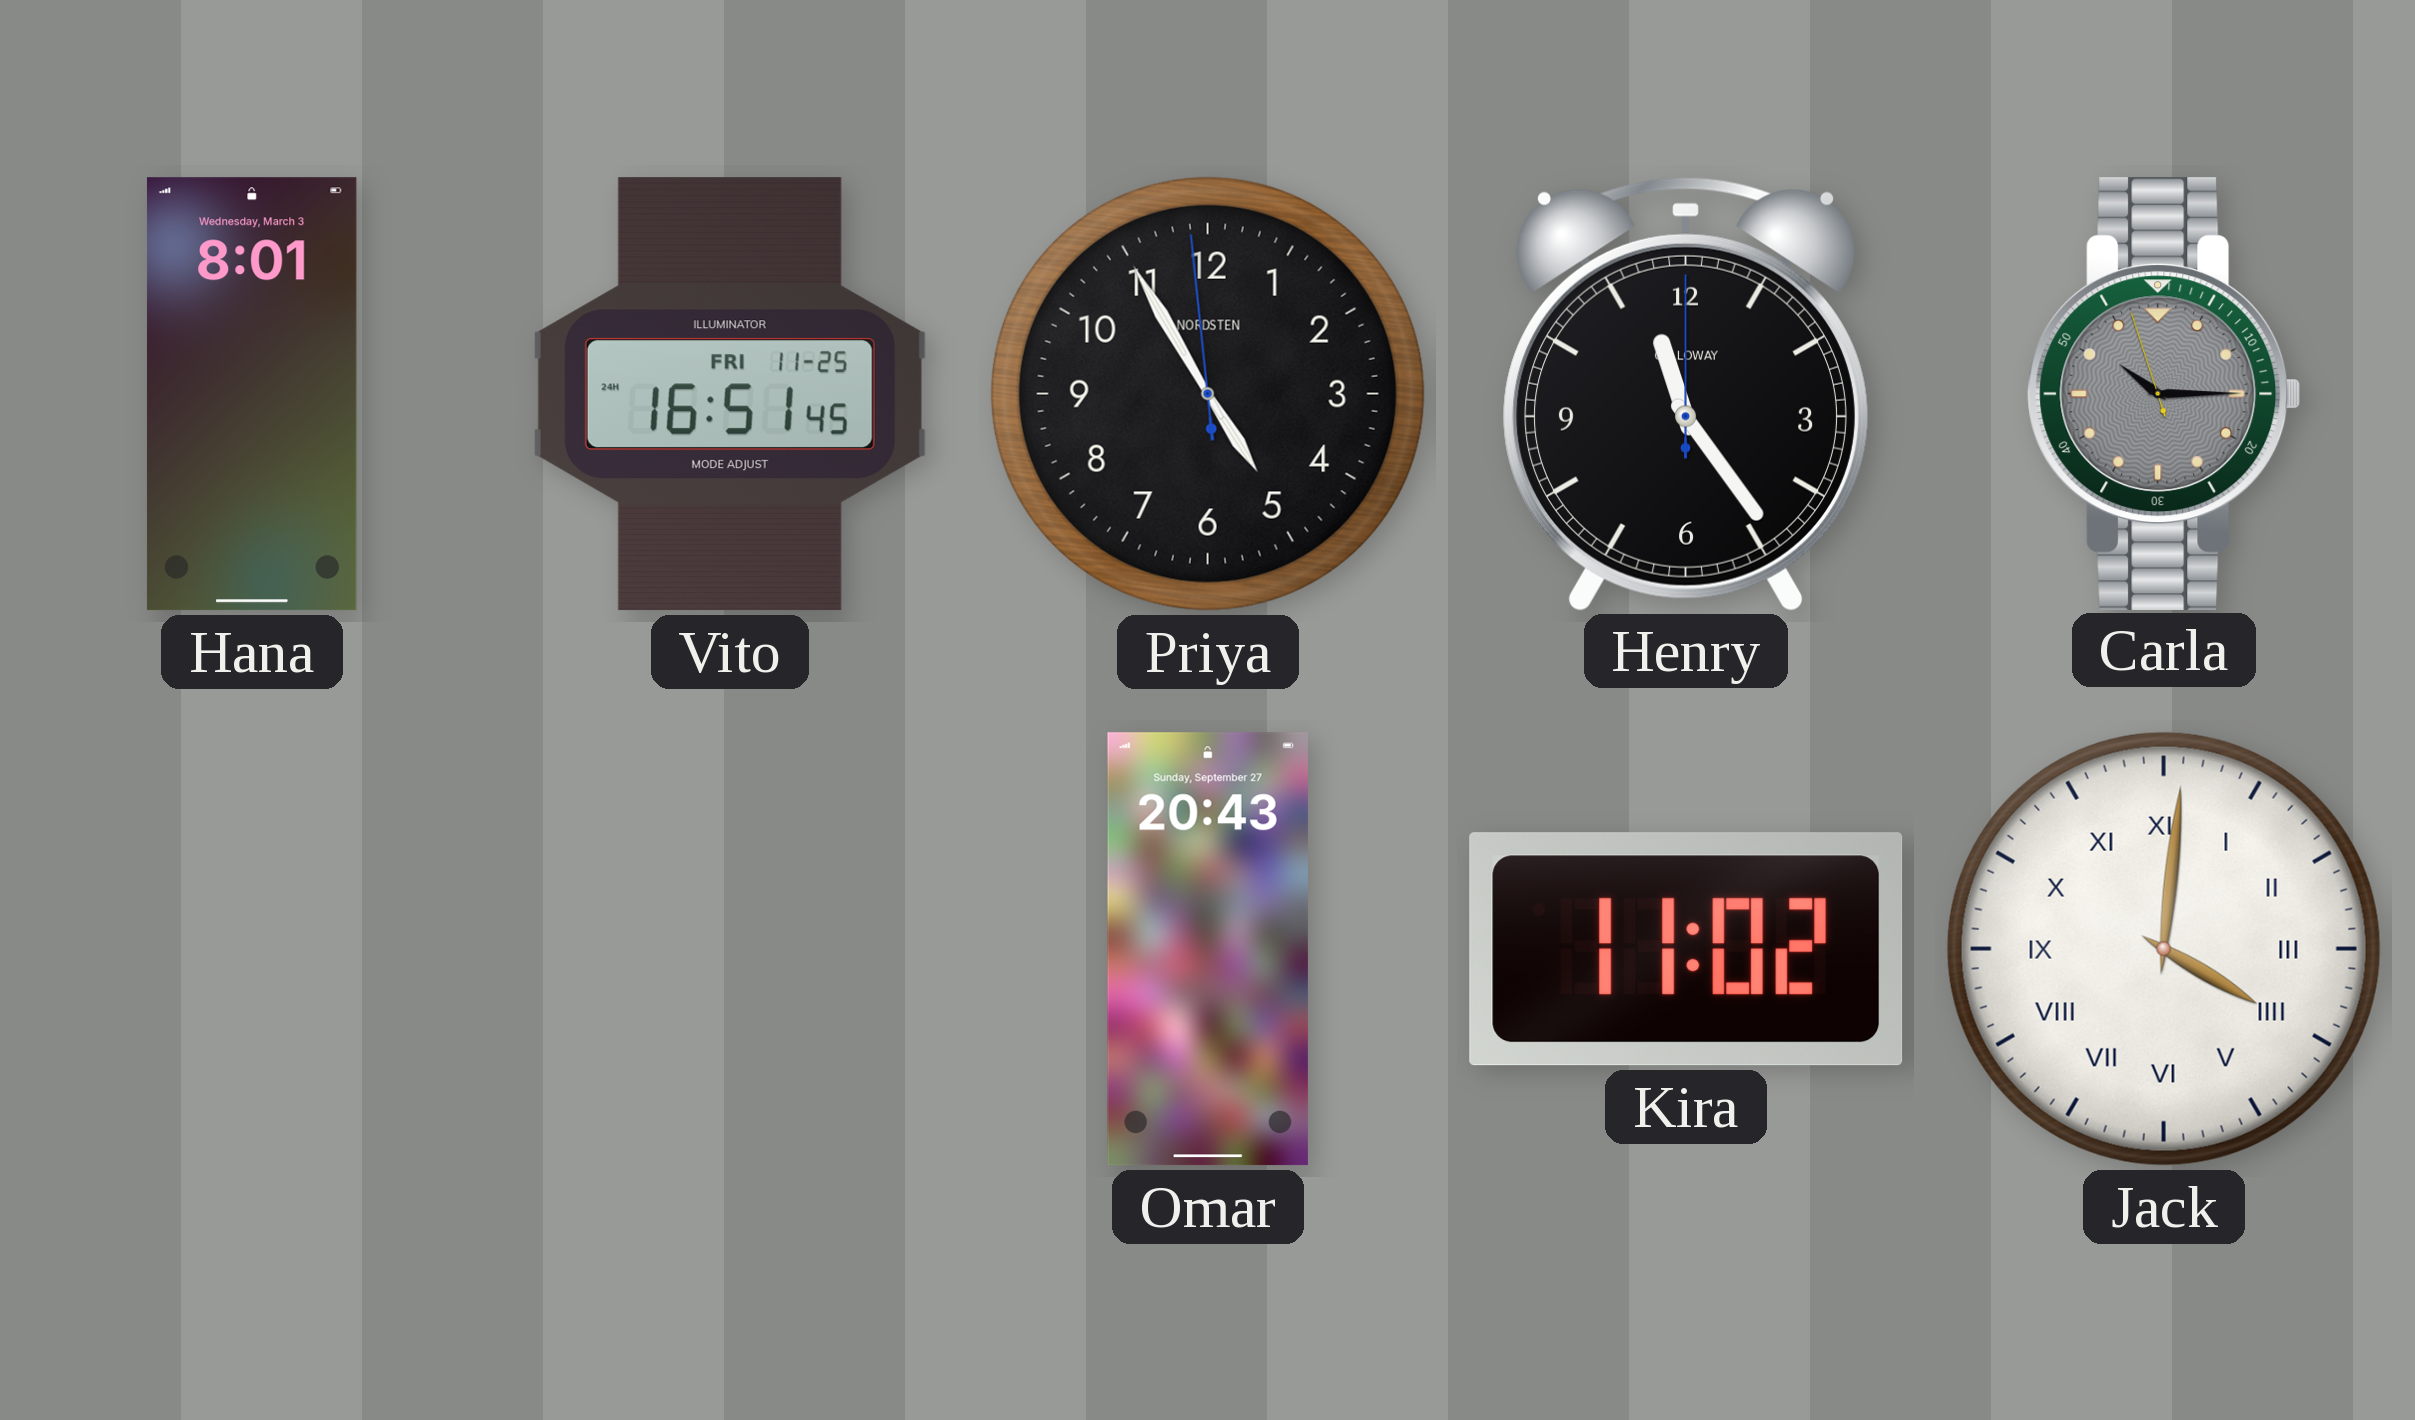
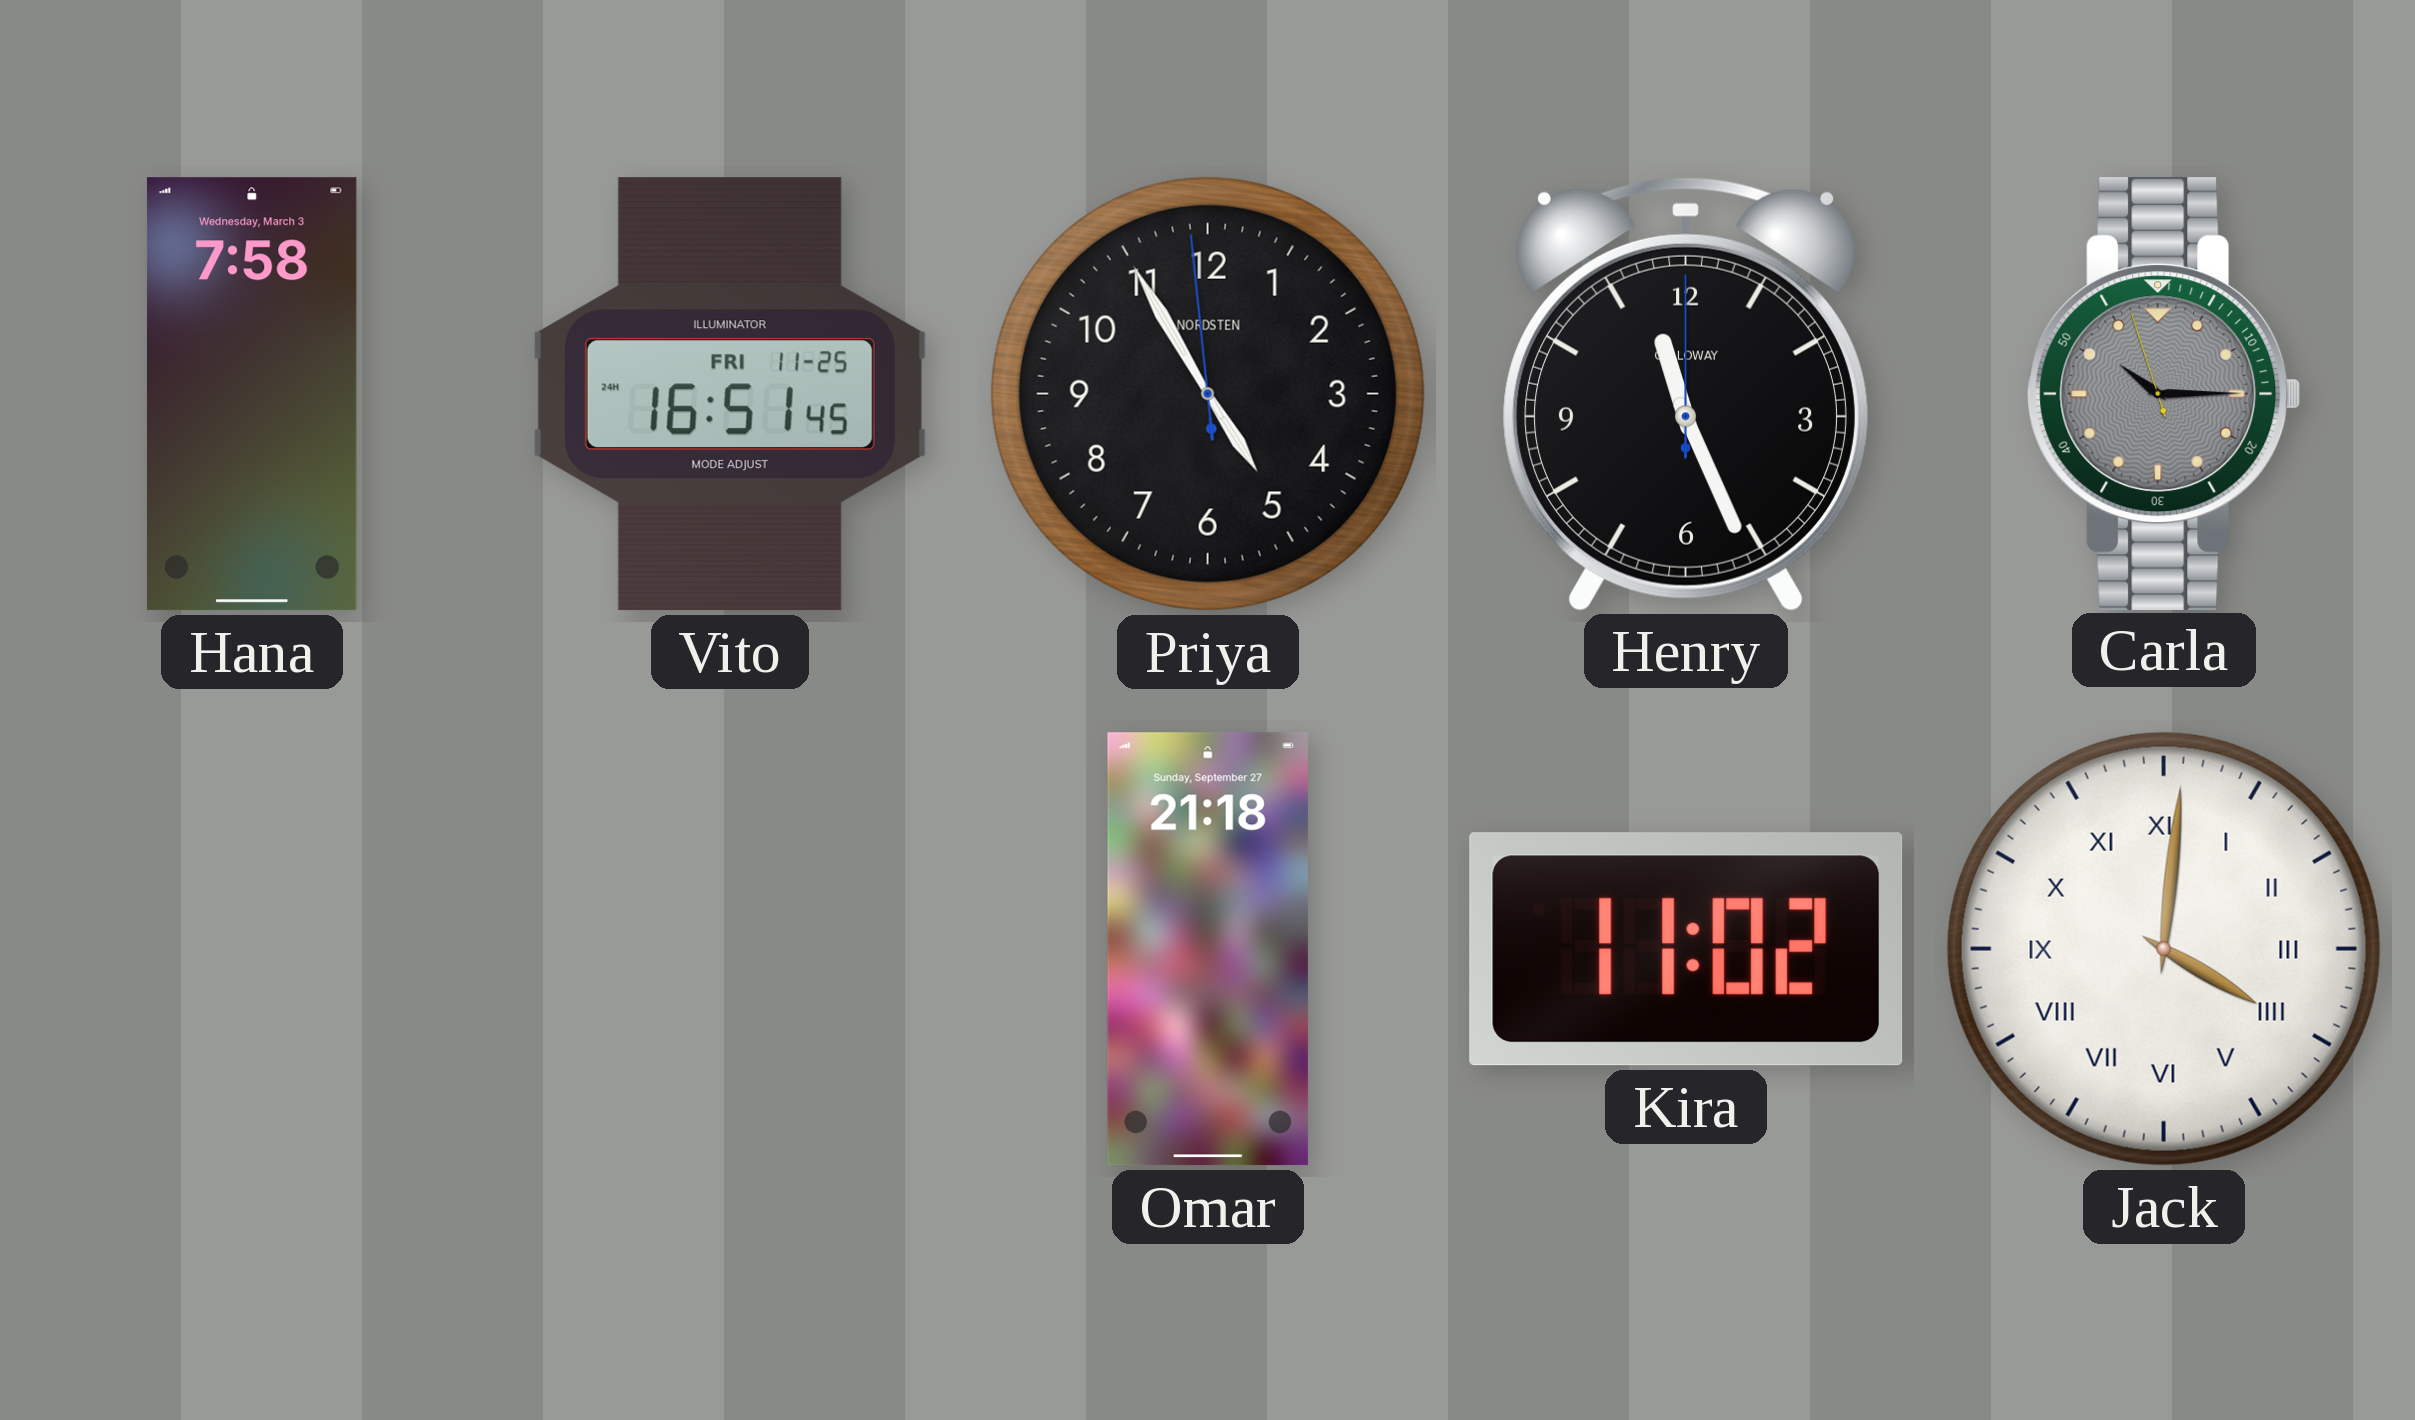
Hana: 8:01 -> 7:58 (252, 394)
Henry: 11:24 -> 11:26 (1686, 394)
Omar: 20:43 -> 21:18 (1208, 949)
